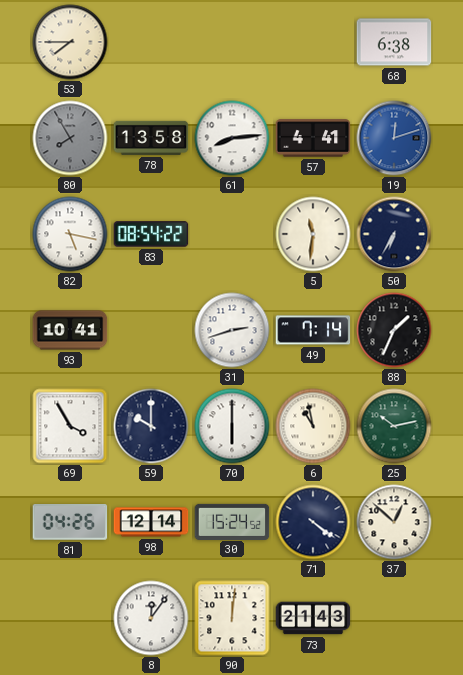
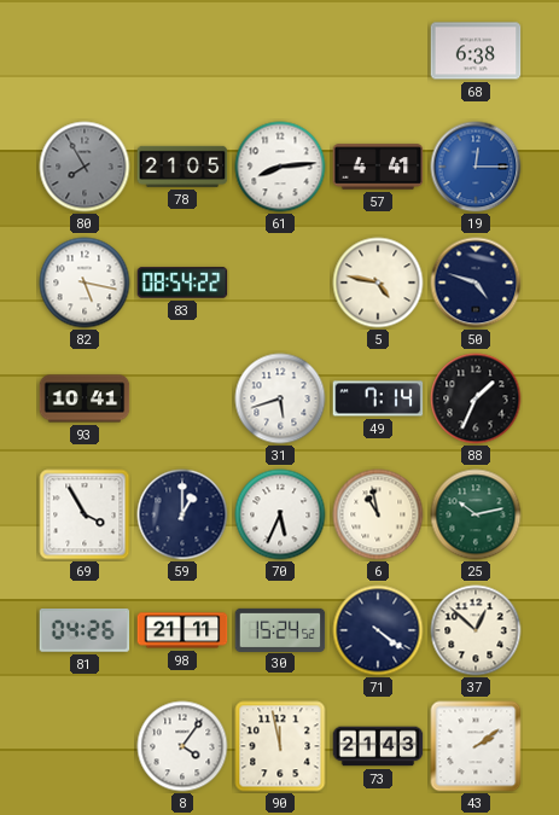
53: 7:45 -> none (70, 42)
78: 13:58 -> 21:05 (182, 167)
19: 12:12 -> 12:15 (476, 167)
5: 11:31 -> 4:47 (378, 283)
50: 6:35 -> 4:48 (476, 283)
31: 2:42 -> 5:42 (280, 398)
59: 10:00 -> 1:00 (182, 514)
70: 6:00 -> 5:34 (280, 514)
98: 12:14 -> 21:11 (182, 630)
8: 12:06 -> 4:06 (182, 746)
90: 12:01 -> 11:58 (280, 746)
43: none -> 2:09 (476, 746)
